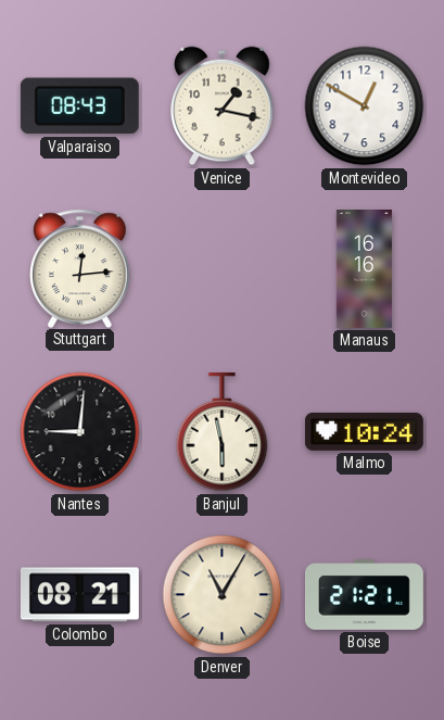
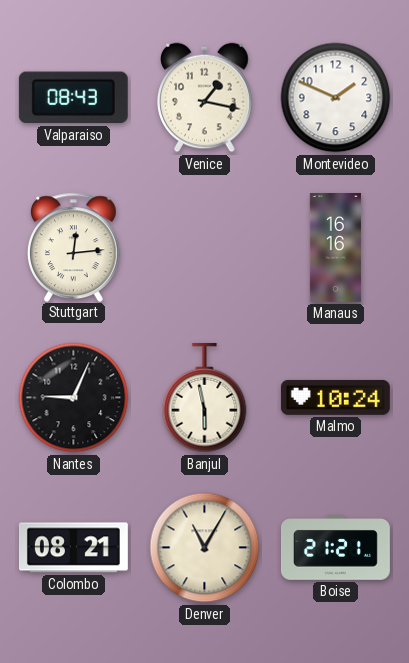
Montevideo: 12:50 -> 1:49 (336, 98)
Nantes: 9:01 -> 9:04 (74, 398)
